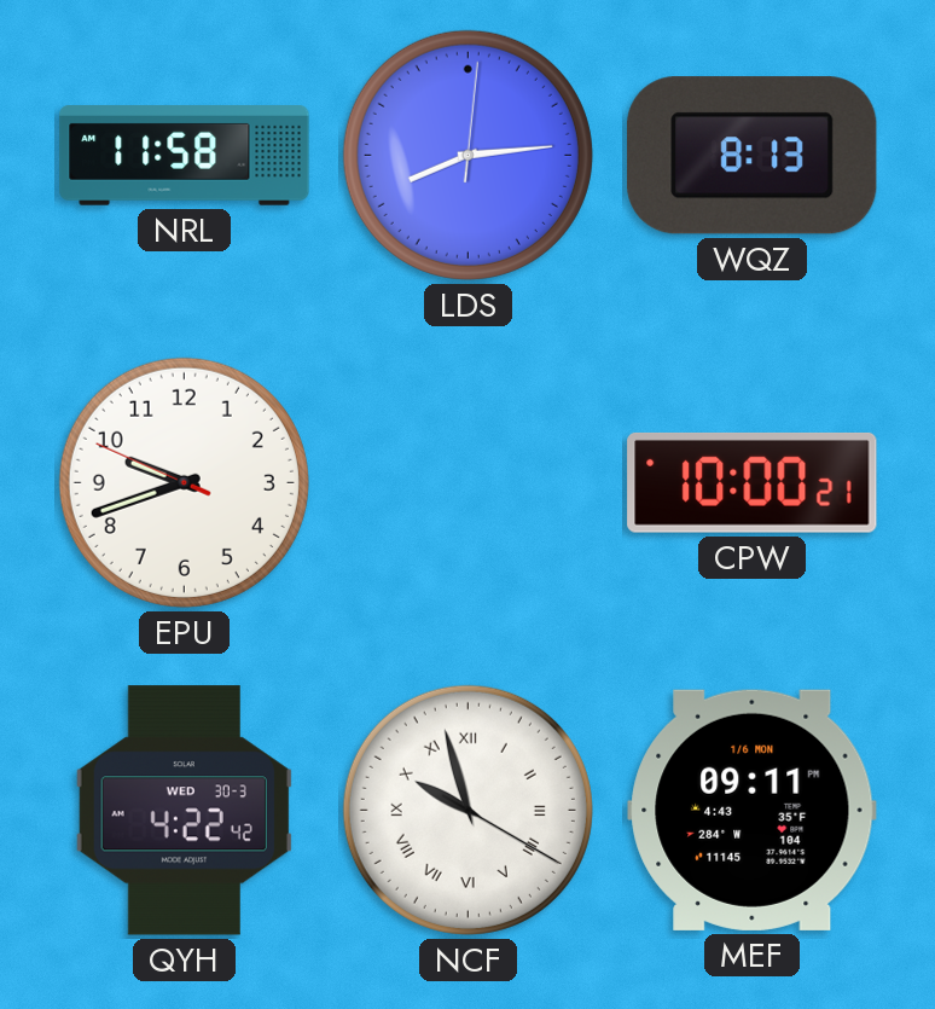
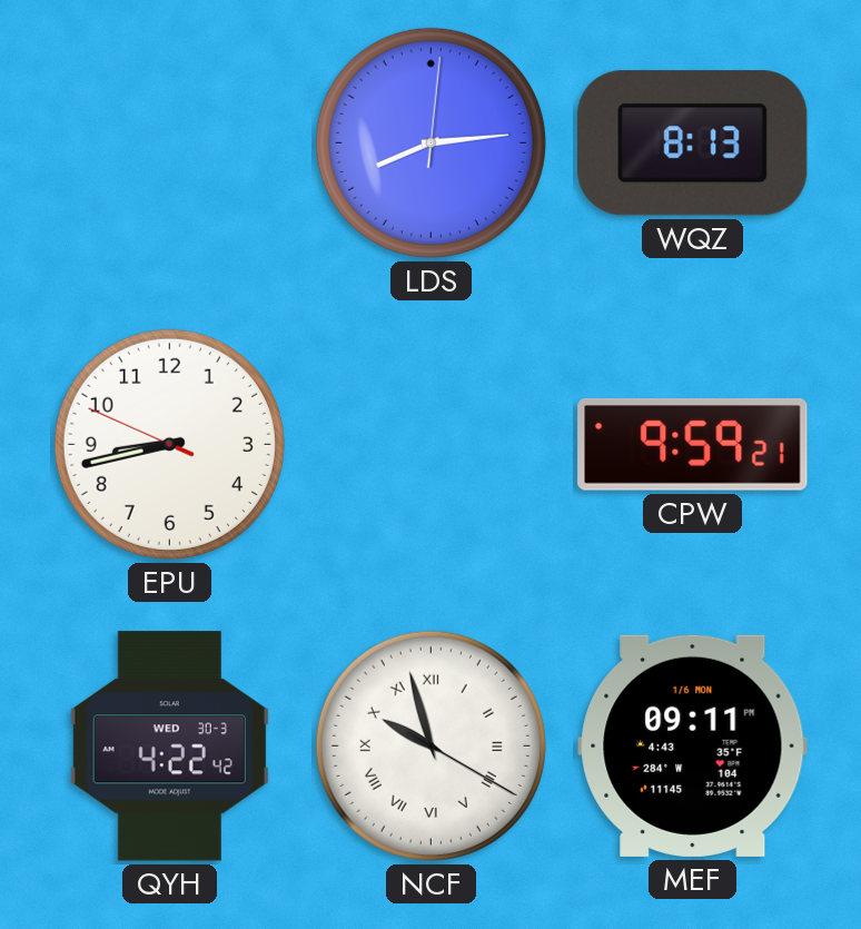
NRL: 11:58 -> none (185, 156)
EPU: 9:41 -> 8:42 (169, 444)
CPW: 10:00 -> 9:59 (693, 444)
